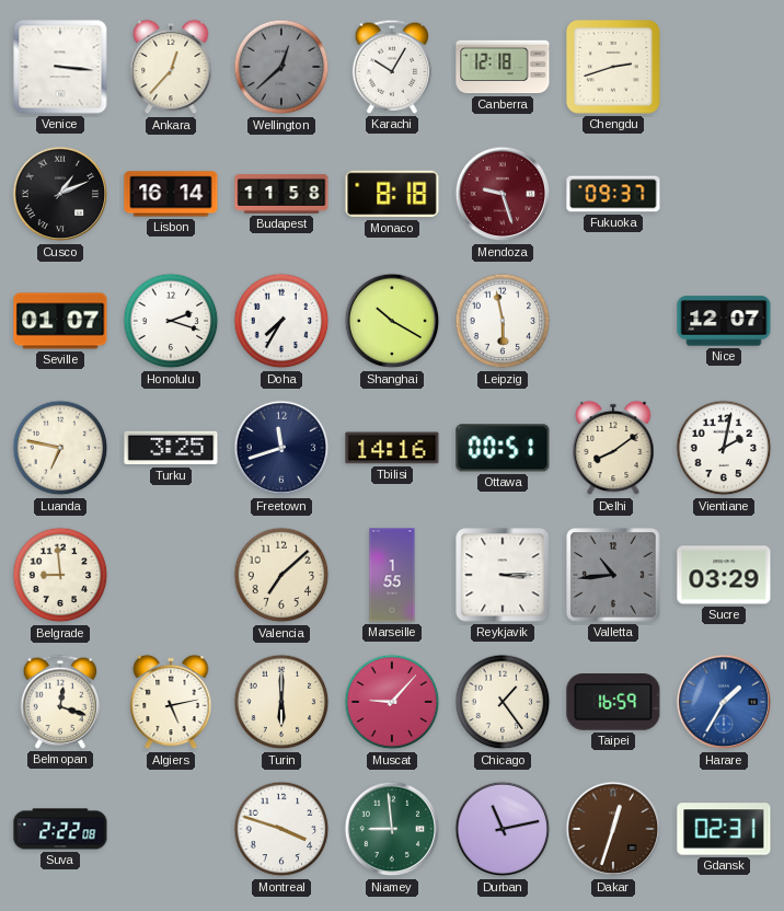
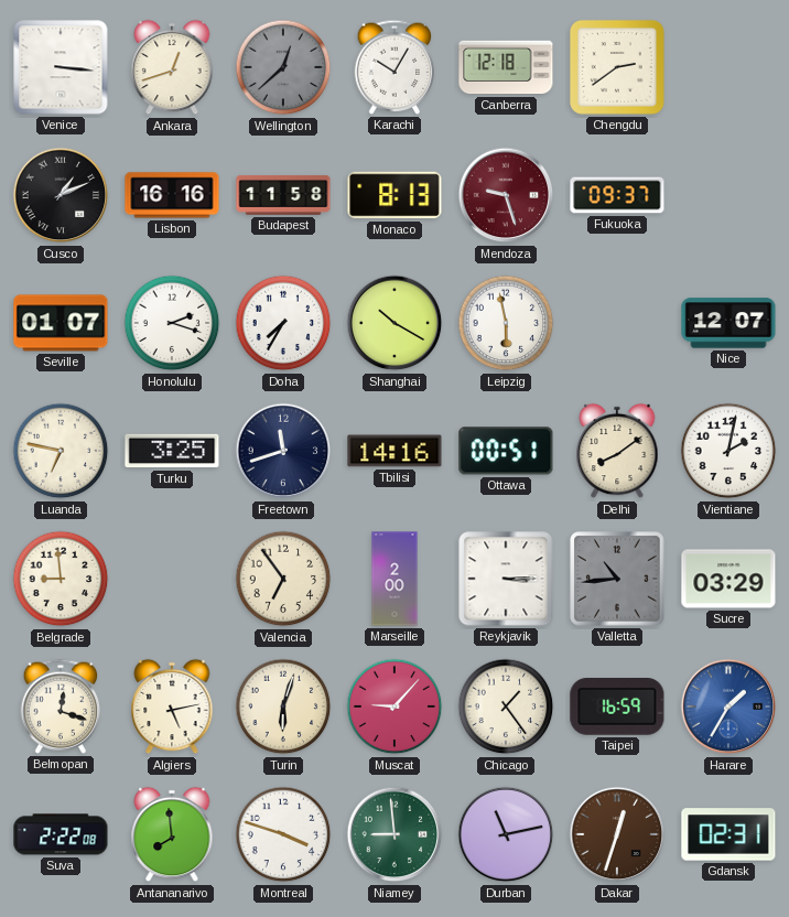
Ankara: 12:37 -> 12:42 (172, 67)
Chengdu: 2:42 -> 2:39 (617, 67)
Lisbon: 16:14 -> 16:16 (172, 195)
Monaco: 8:18 -> 8:13 (394, 195)
Valencia: 7:08 -> 6:54 (283, 579)
Marseille: 1:55 -> 2:00 (394, 579)
Turin: 6:00 -> 6:03 (283, 706)
Antananarivo: none -> 7:59 (172, 834)
